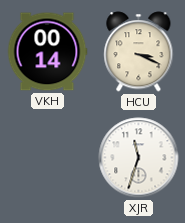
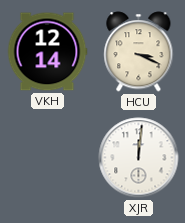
VKH: 00:14 -> 12:14 (47, 52)
XJR: 11:33 -> 12:01 (139, 158)
